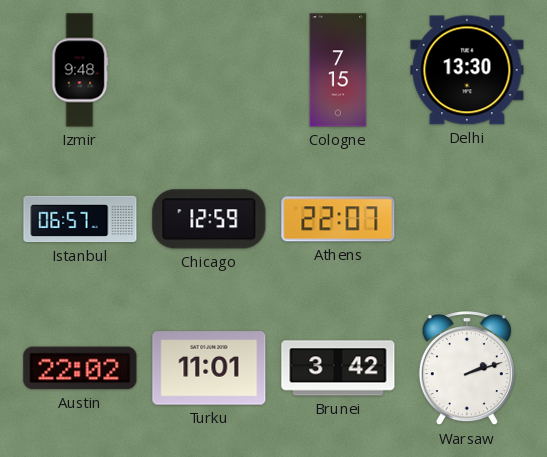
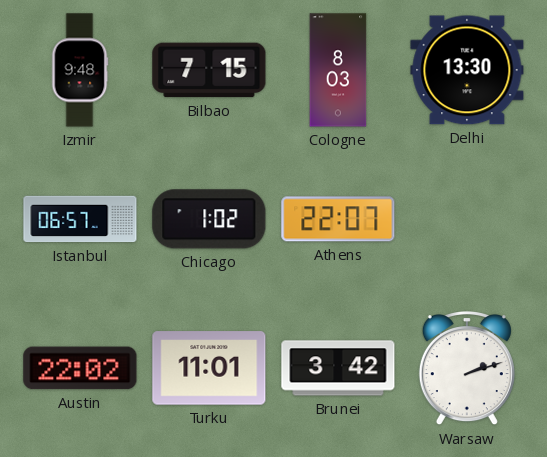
Bilbao: none -> 7:15 (209, 70)
Cologne: 7:15 -> 8:03 (338, 70)
Chicago: 12:59 -> 1:02 (209, 219)
